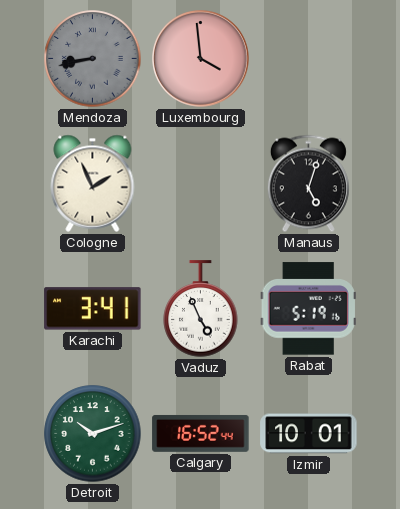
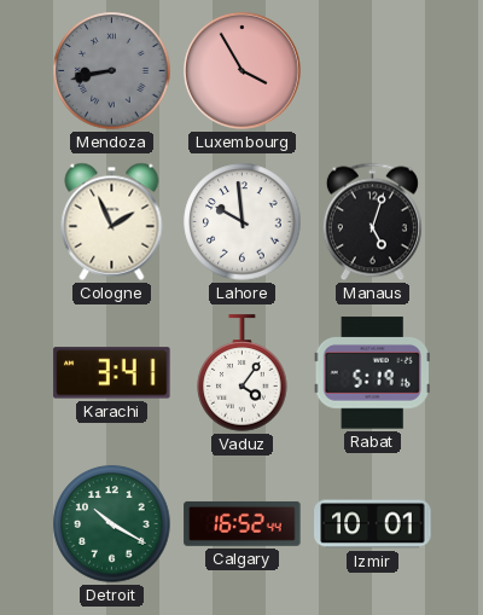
Luxembourg: 3:59 -> 3:55 (243, 71)
Lahore: none -> 9:59 (243, 222)
Vaduz: 4:56 -> 4:06 (243, 373)
Detroit: 10:12 -> 10:20 (112, 524)
